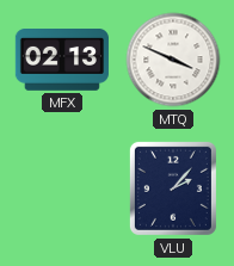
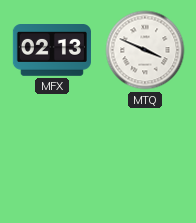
VLU: 2:07 -> none (173, 188)
